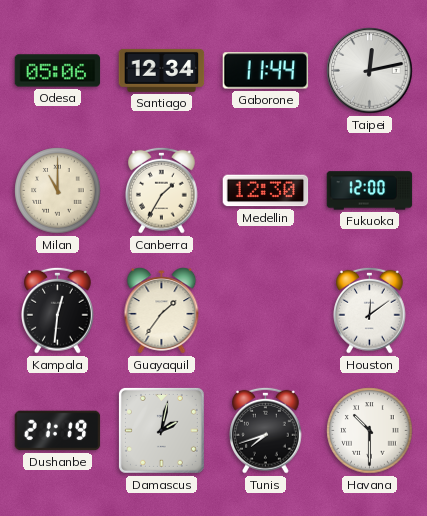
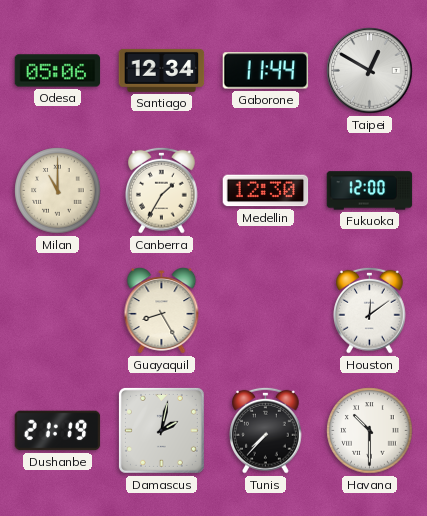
Taipei: 12:13 -> 12:50 (370, 71)
Kampala: 12:31 -> none (58, 310)
Guayaquil: 1:36 -> 8:25 (162, 311)
Tunis: 7:42 -> 7:37 (266, 430)
